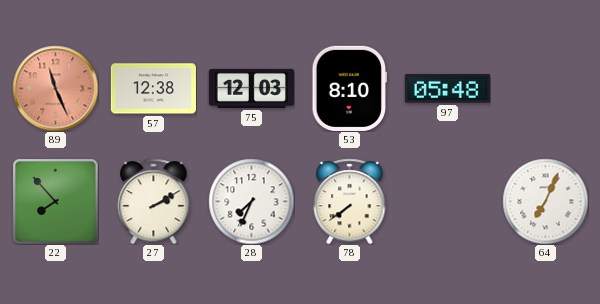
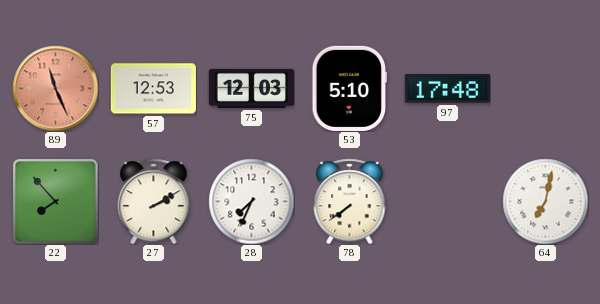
57: 12:38 -> 12:53 (153, 89)
53: 8:10 -> 5:10 (349, 88)
97: 05:48 -> 17:48 (447, 89)
64: 7:04 -> 7:02 (545, 201)
